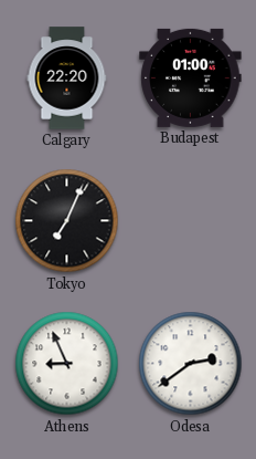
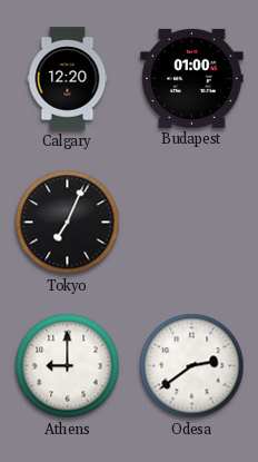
Calgary: 22:20 -> 12:20 (68, 79)
Athens: 8:56 -> 9:00 (68, 366)
